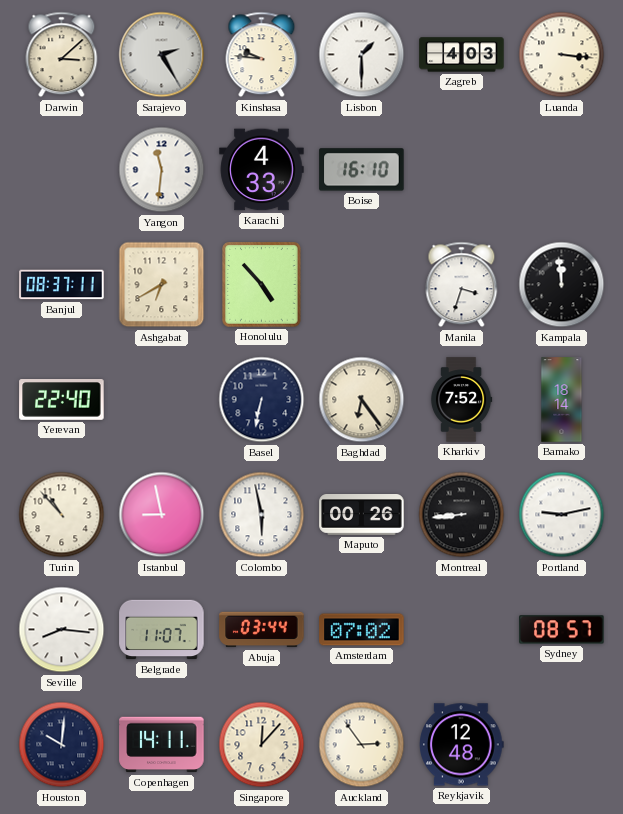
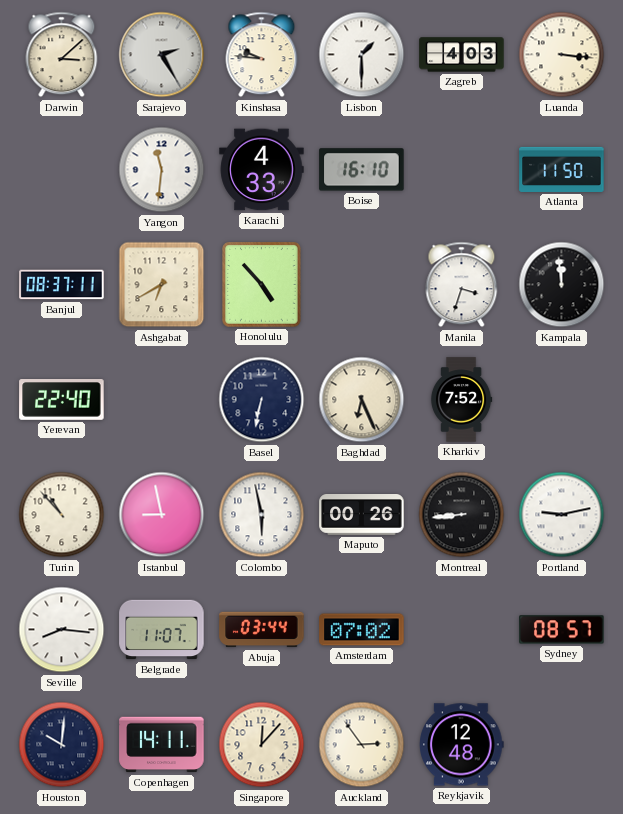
Atlanta: none -> 11:50 (562, 169)
Baghdad: 6:24 -> 6:26 (362, 400)
Bamako: 18:14 -> none (562, 400)
